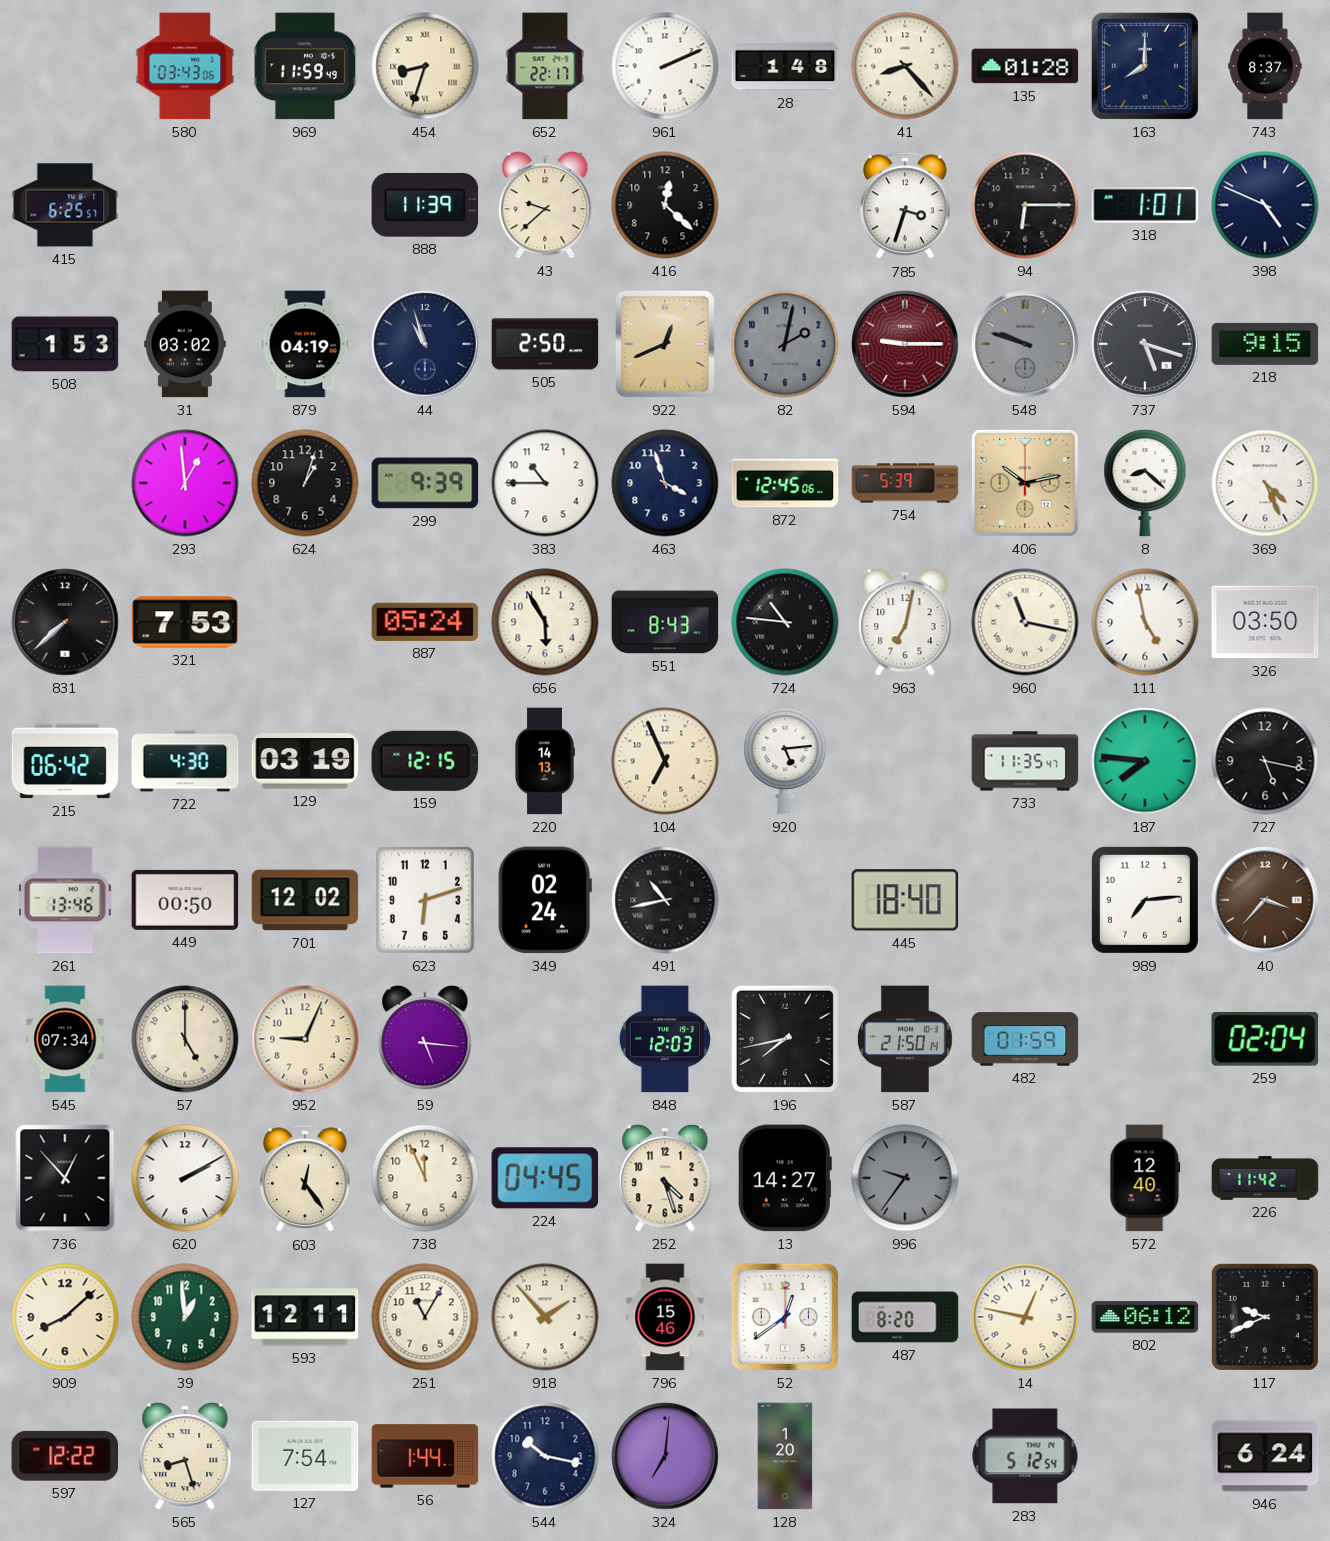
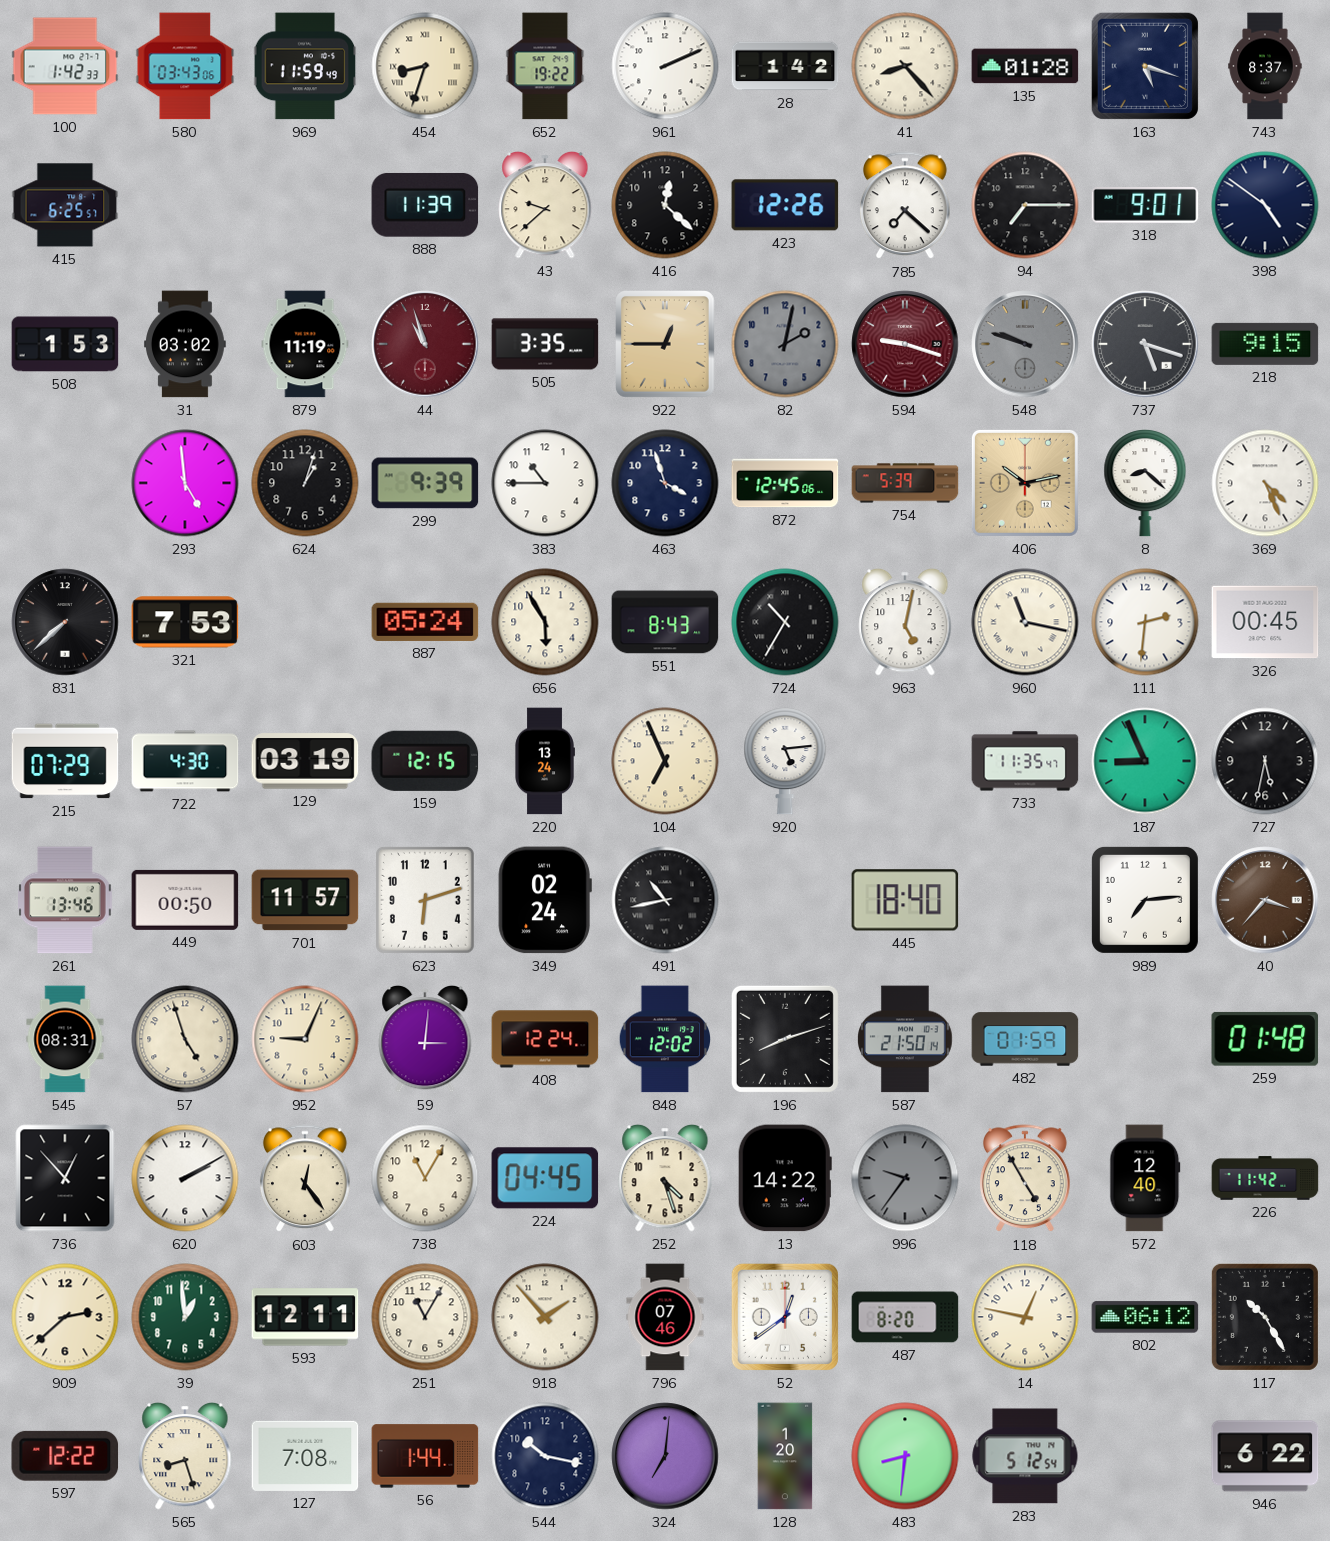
100: none -> 1:42 (65, 66)
652: 22:17 -> 19:22 (545, 66)
28: 1:48 -> 1:42 (785, 66)
163: 8:00 -> 5:18 (1145, 66)
423: none -> 12:26 (785, 205)
785: 3:33 -> 7:22 (905, 206)
94: 6:15 -> 7:15 (1025, 205)
318: 1:01 -> 9:01 (1145, 206)
398: 4:49 -> 4:51 (1265, 205)
879: 04:19 -> 11:19 (305, 344)
44 dial: navy -> burgundy (425, 344)
505: 2:50 -> 3:35 (545, 344)
922: 12:41 -> 12:45 (666, 345)
594: 9:15 -> 9:18 (905, 344)
293: 12:59 -> 4:59 (185, 483)
724: 10:46 -> 10:35 (785, 622)
963: 7:02 -> 5:02 (905, 622)
111: 4:58 -> 2:31 (1145, 622)
326: 03:50 -> 00:45 (1265, 622)
215: 06:42 -> 07:29 (65, 761)
220: 14:13 -> 13:24 (545, 761)
187: 7:46 -> 8:56 (1145, 761)
727: 5:17 -> 5:32 (1265, 761)
701: 12:02 -> 11:57 (305, 900)
545: 07:34 -> 08:31 (65, 1039)
57: 5:00 -> 4:57 (185, 1039)
59: 5:16 -> 3:01 (425, 1039)
408: none -> 12:24 (545, 1039)
848: 12:03 -> 12:02 (664, 1039)
196: 7:43 -> 8:12 (785, 1039)
259: 02:04 -> 01:48 (1265, 1039)
738: 11:56 -> 11:05 (425, 1178)
13: 14:27 -> 14:22 (785, 1178)
118: none -> 4:55 (1025, 1179)
909: 8:08 -> 2:38 (65, 1317)
796: 15:46 -> 07:46 (665, 1317)
117: 9:41 -> 10:25 (1265, 1317)
127: 7:54 -> 7:08 (305, 1456)
483: none -> 8:31 (905, 1456)
946: 6:24 -> 6:22 (1265, 1456)
